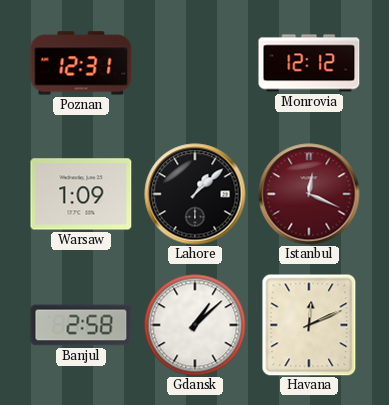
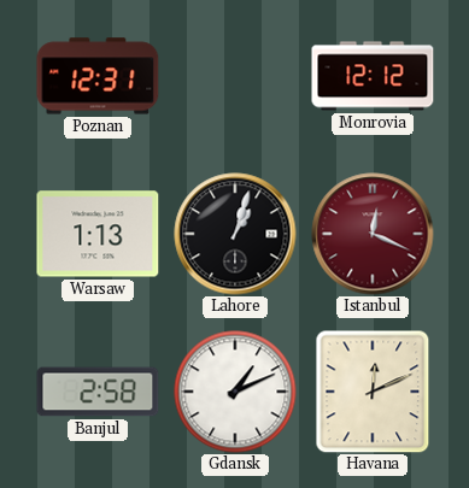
Warsaw: 1:09 -> 1:13 (98, 234)
Lahore: 1:08 -> 1:03 (235, 234)
Gdansk: 1:08 -> 1:11 (235, 392)
